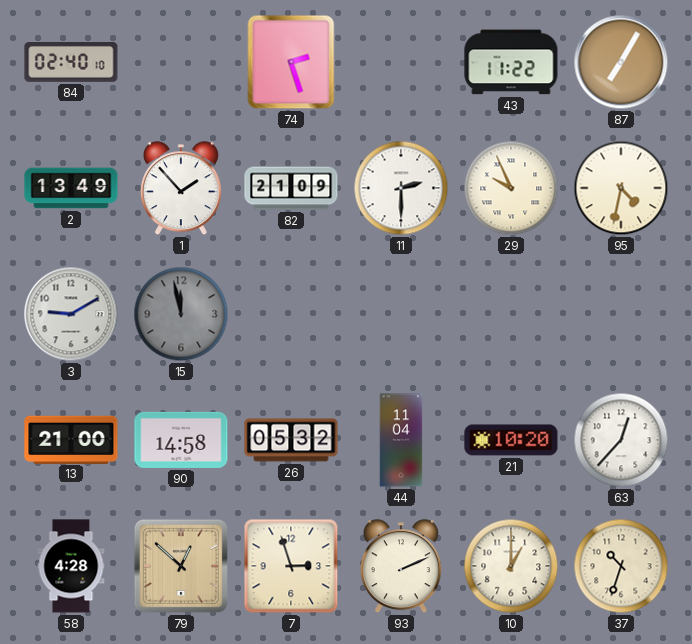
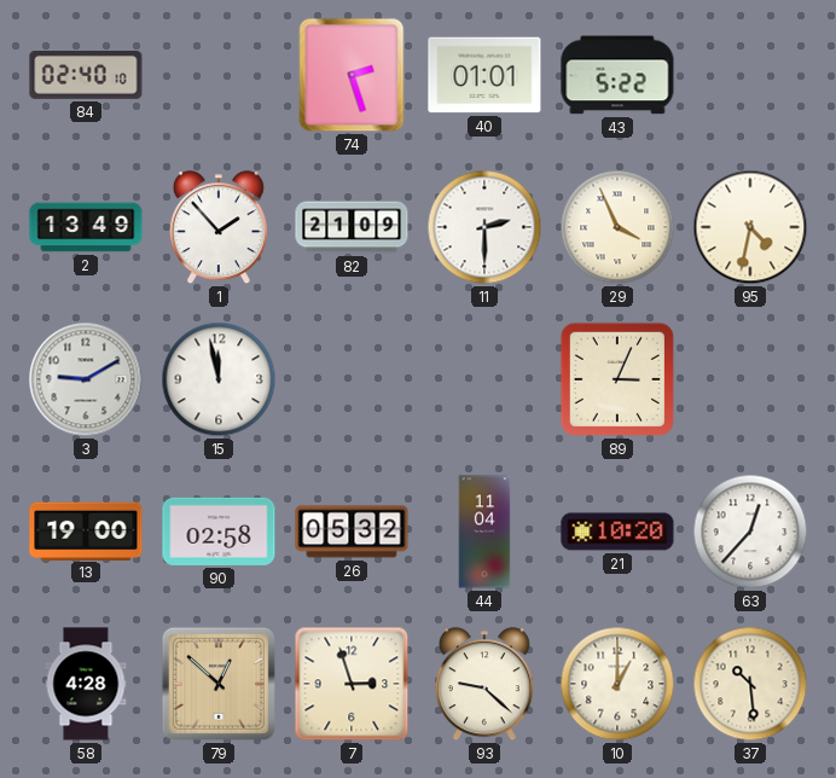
40: none -> 01:01 (484, 75)
43: 11:22 -> 5:22 (617, 75)
87: 7:05 -> none (621, 62)
29: 9:56 -> 3:56 (617, 227)
15 dial: grey -> white (219, 379)
89: none -> 3:04 (617, 379)
13: 21:00 -> 19:00 (86, 530)
90: 14:58 -> 02:58 (219, 532)
93: 2:11 -> 9:22 (484, 685)
37: 10:33 -> 10:29 (750, 684)
